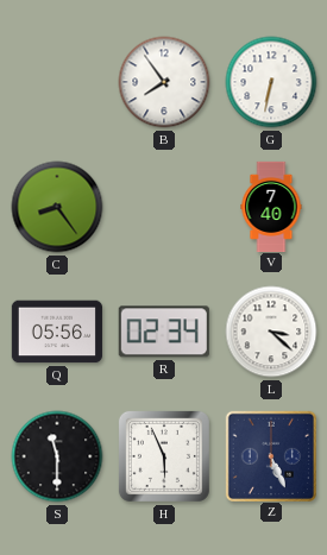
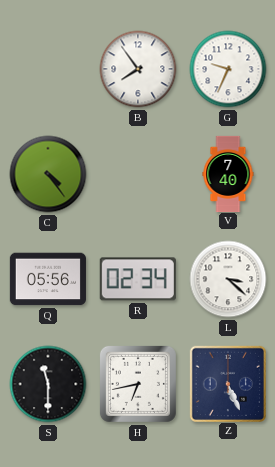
G: 6:32 -> 9:34 (228, 69)
C: 8:24 -> 4:24 (48, 174)
H: 5:56 -> 6:43 (138, 384)
